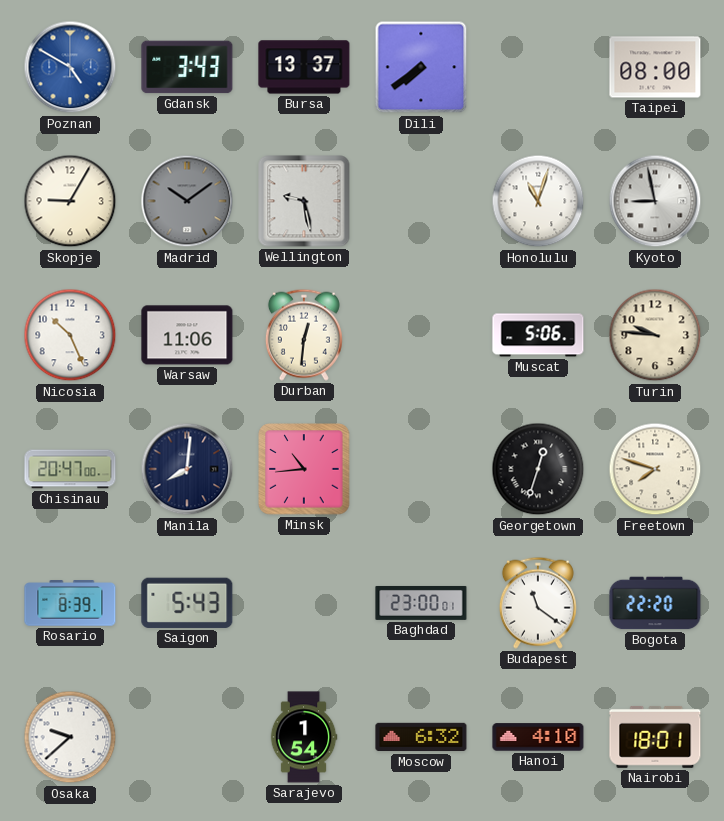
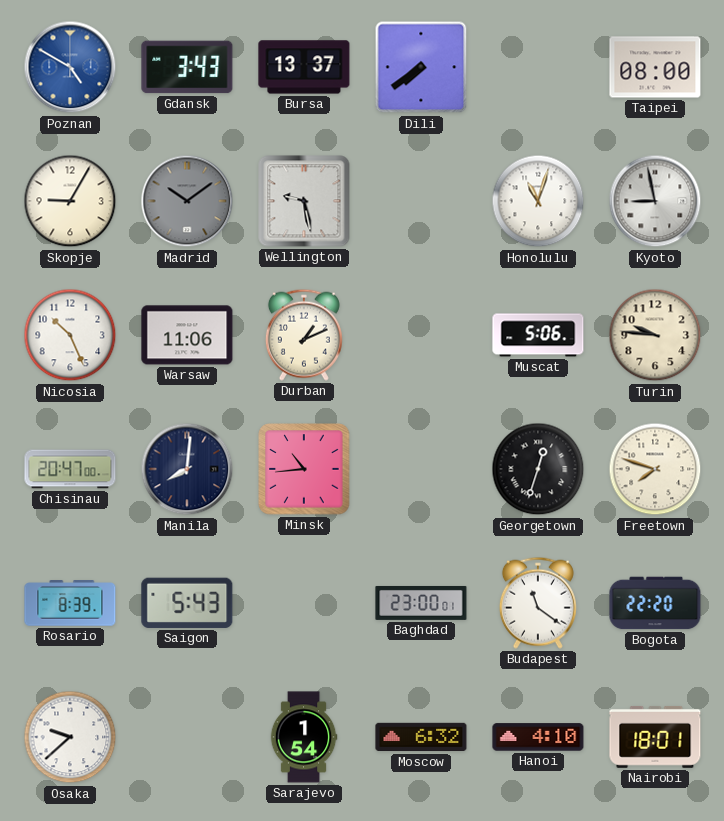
Durban: 12:31 -> 1:11 (304, 335)
